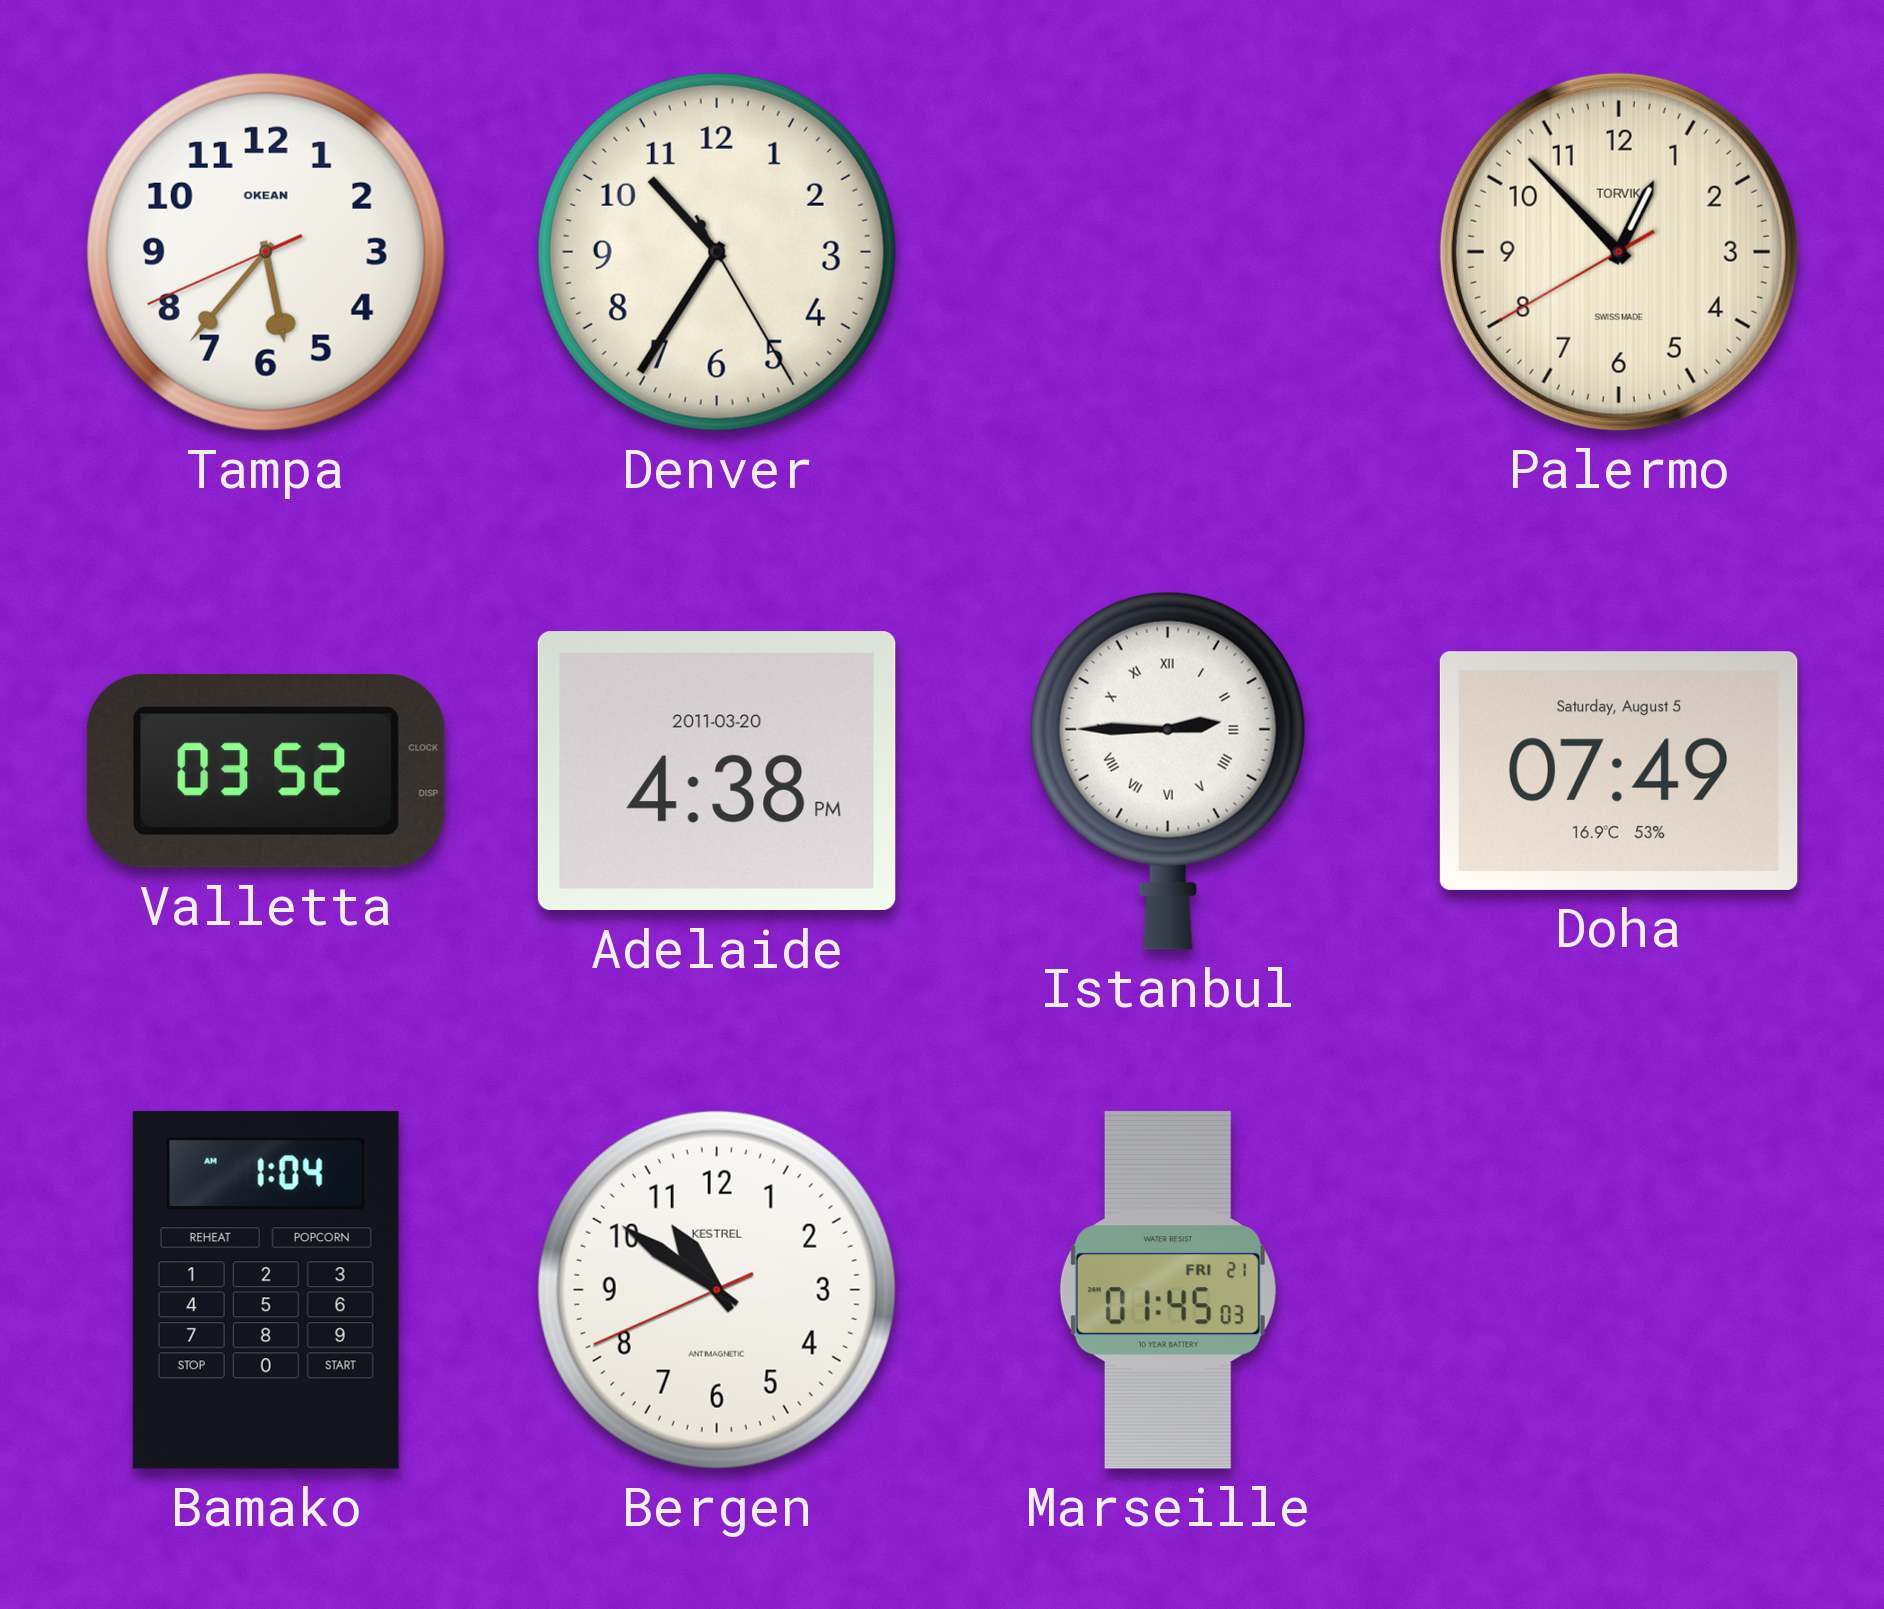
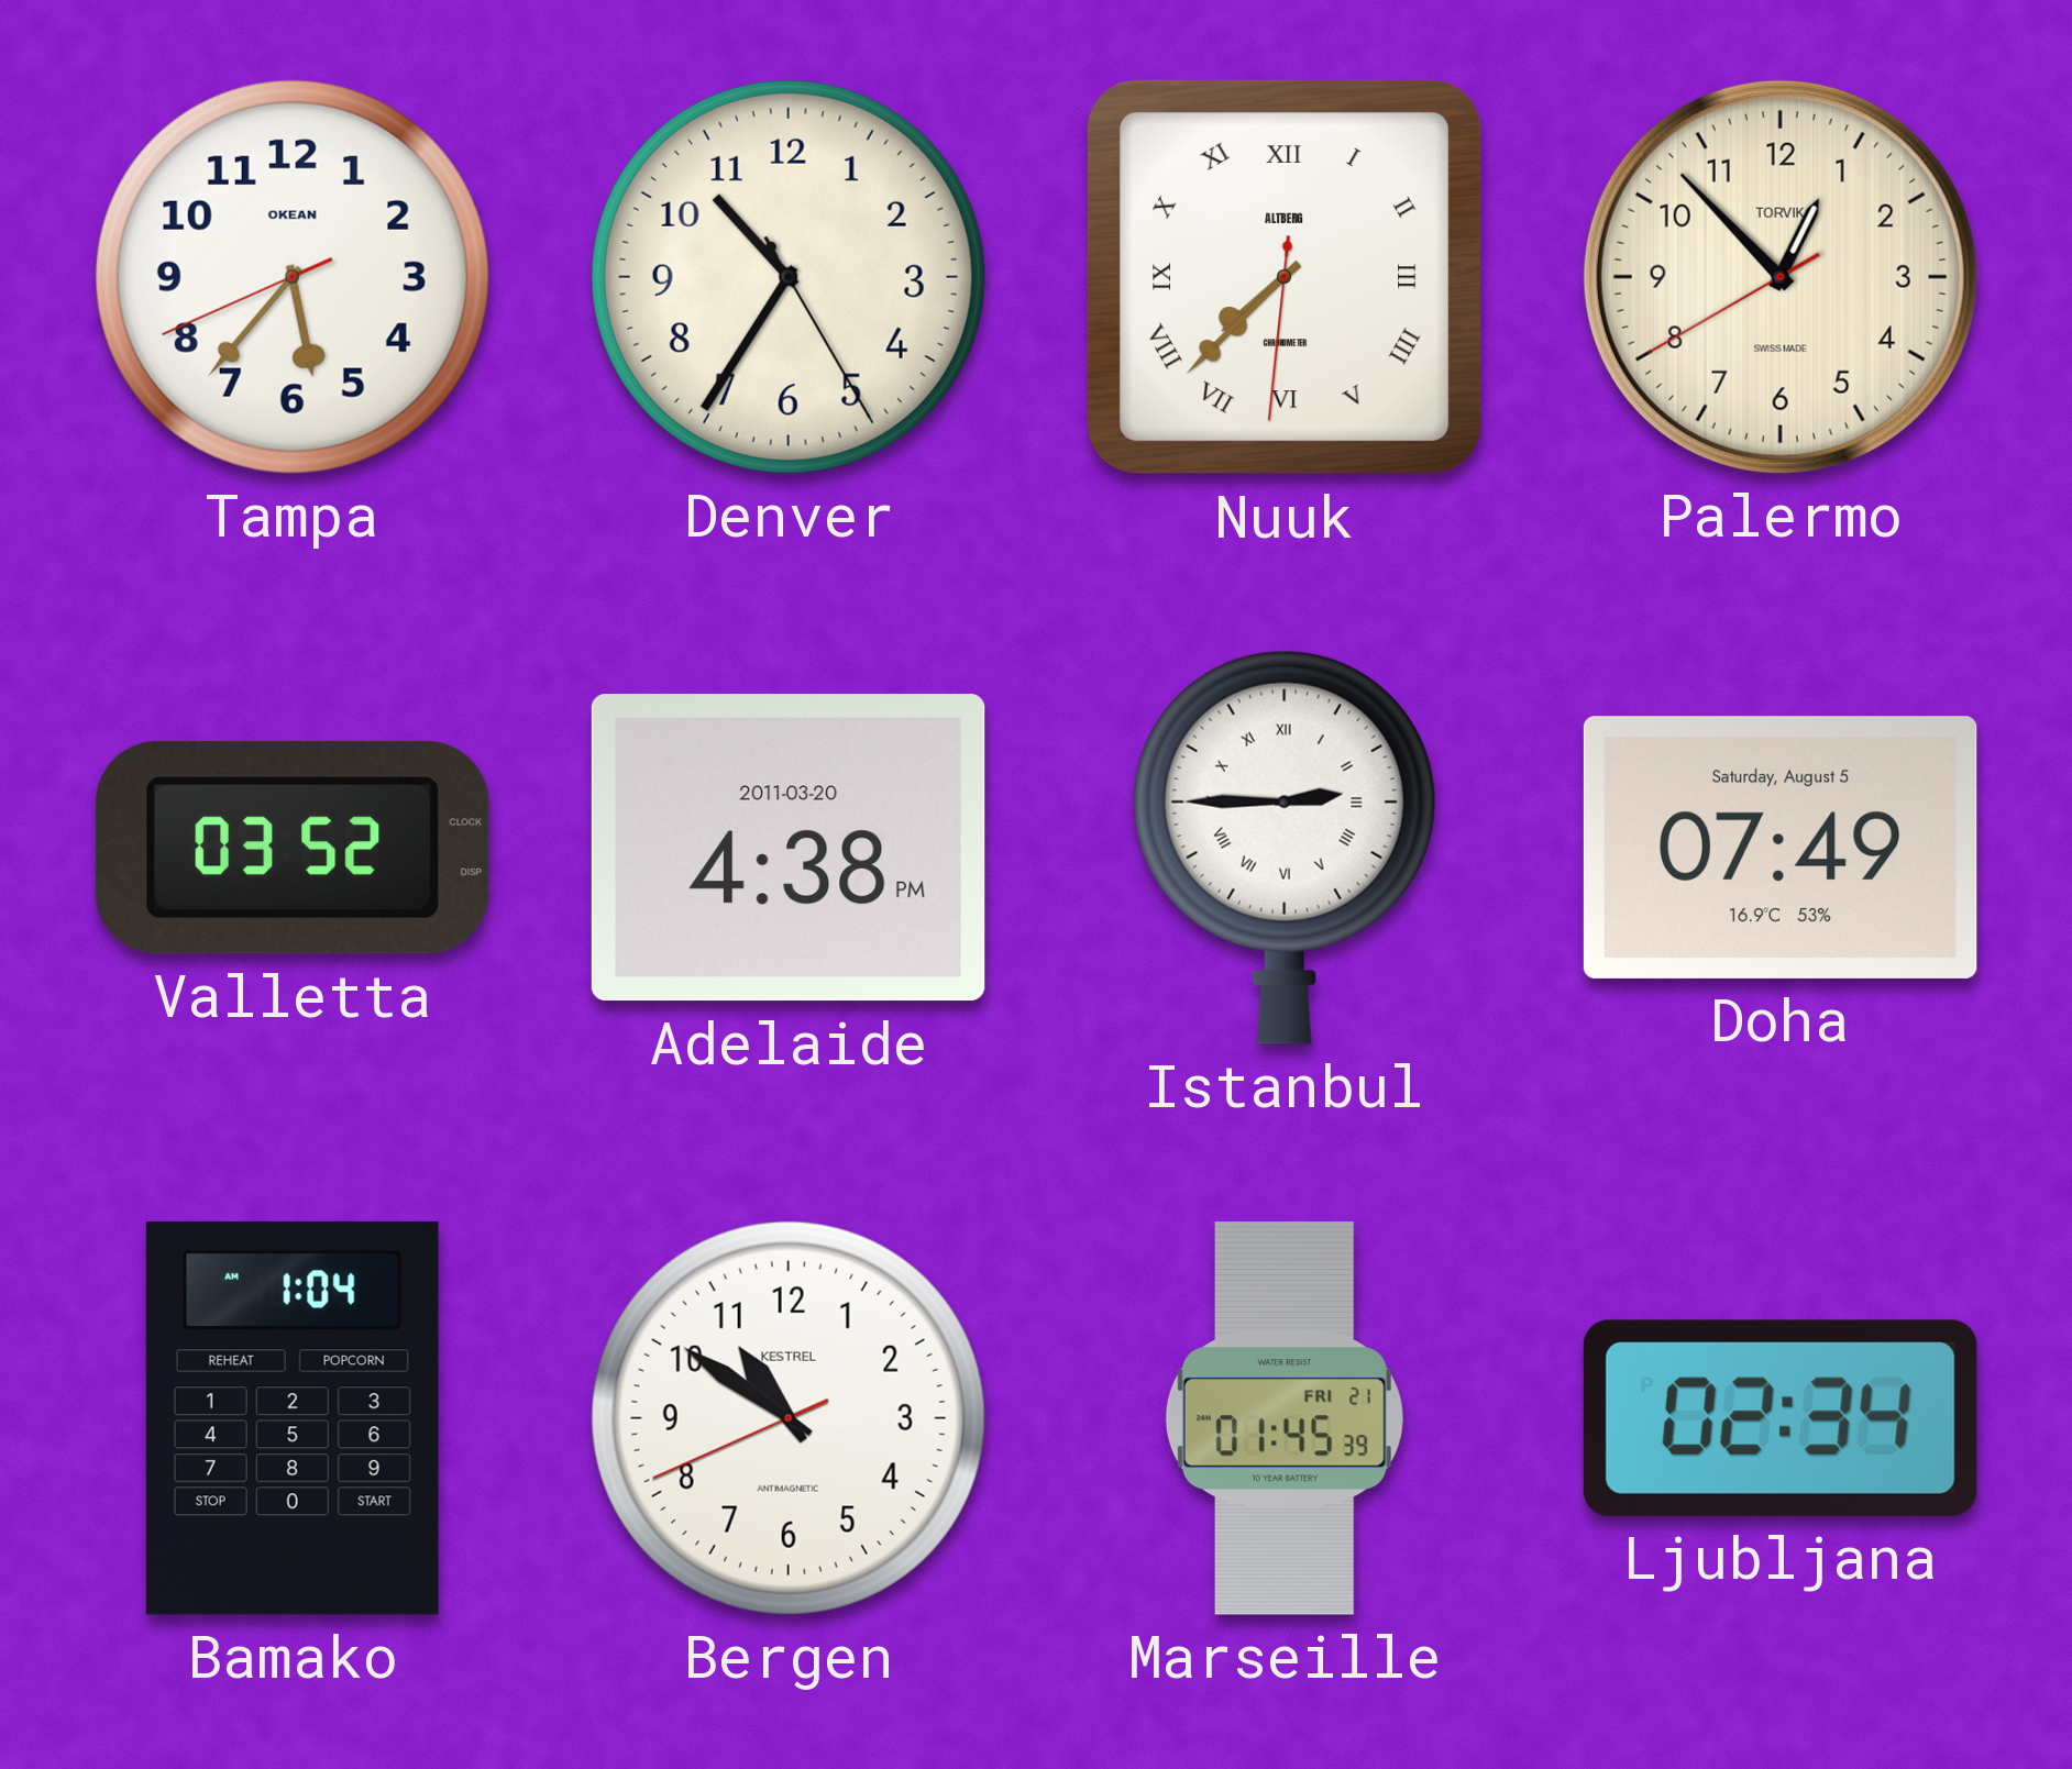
Nuuk: none -> 7:37 (1285, 277)
Marseille: 01:45:03 -> 01:45:39 (1285, 1418)
Ljubljana: none -> 02:34 (1781, 1418)
